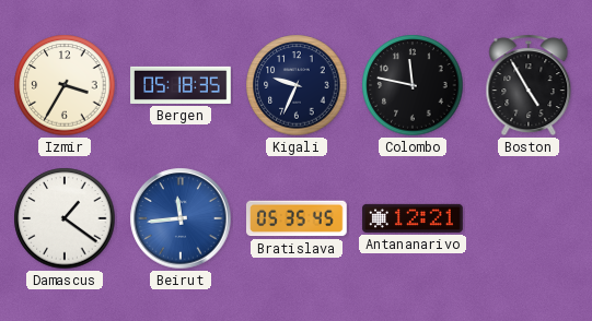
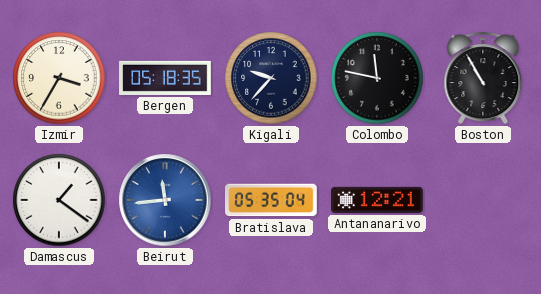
Kigali: 9:34 -> 9:37 (271, 78)
Boston: 4:55 -> 10:55 (483, 78)
Bratislava: 05:35:45 -> 05:35:04 (272, 200)
